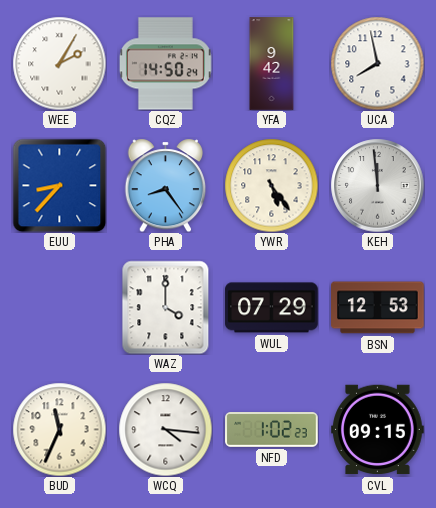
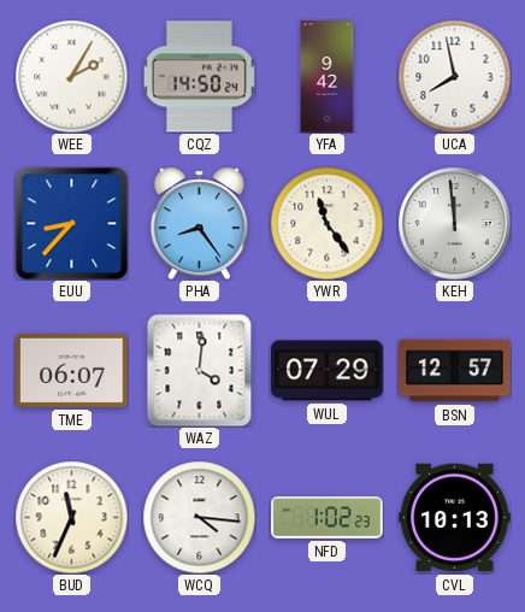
YWR: 5:24 -> 11:24 (326, 223)
TME: none -> 06:07 (72, 370)
WAZ: 4:00 -> 4:01 (200, 370)
BSN: 12:53 -> 12:57 (455, 371)
CVL: 09:15 -> 10:13 (455, 518)
